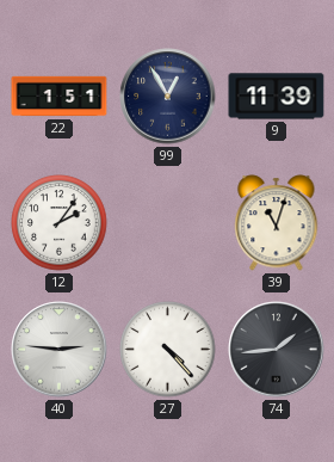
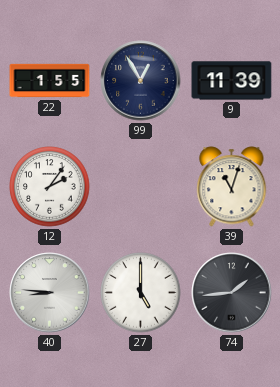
22: 1:51 -> 1:55 (50, 81)
40: 2:46 -> 8:46 (50, 293)
27: 4:23 -> 5:00 (141, 293)
